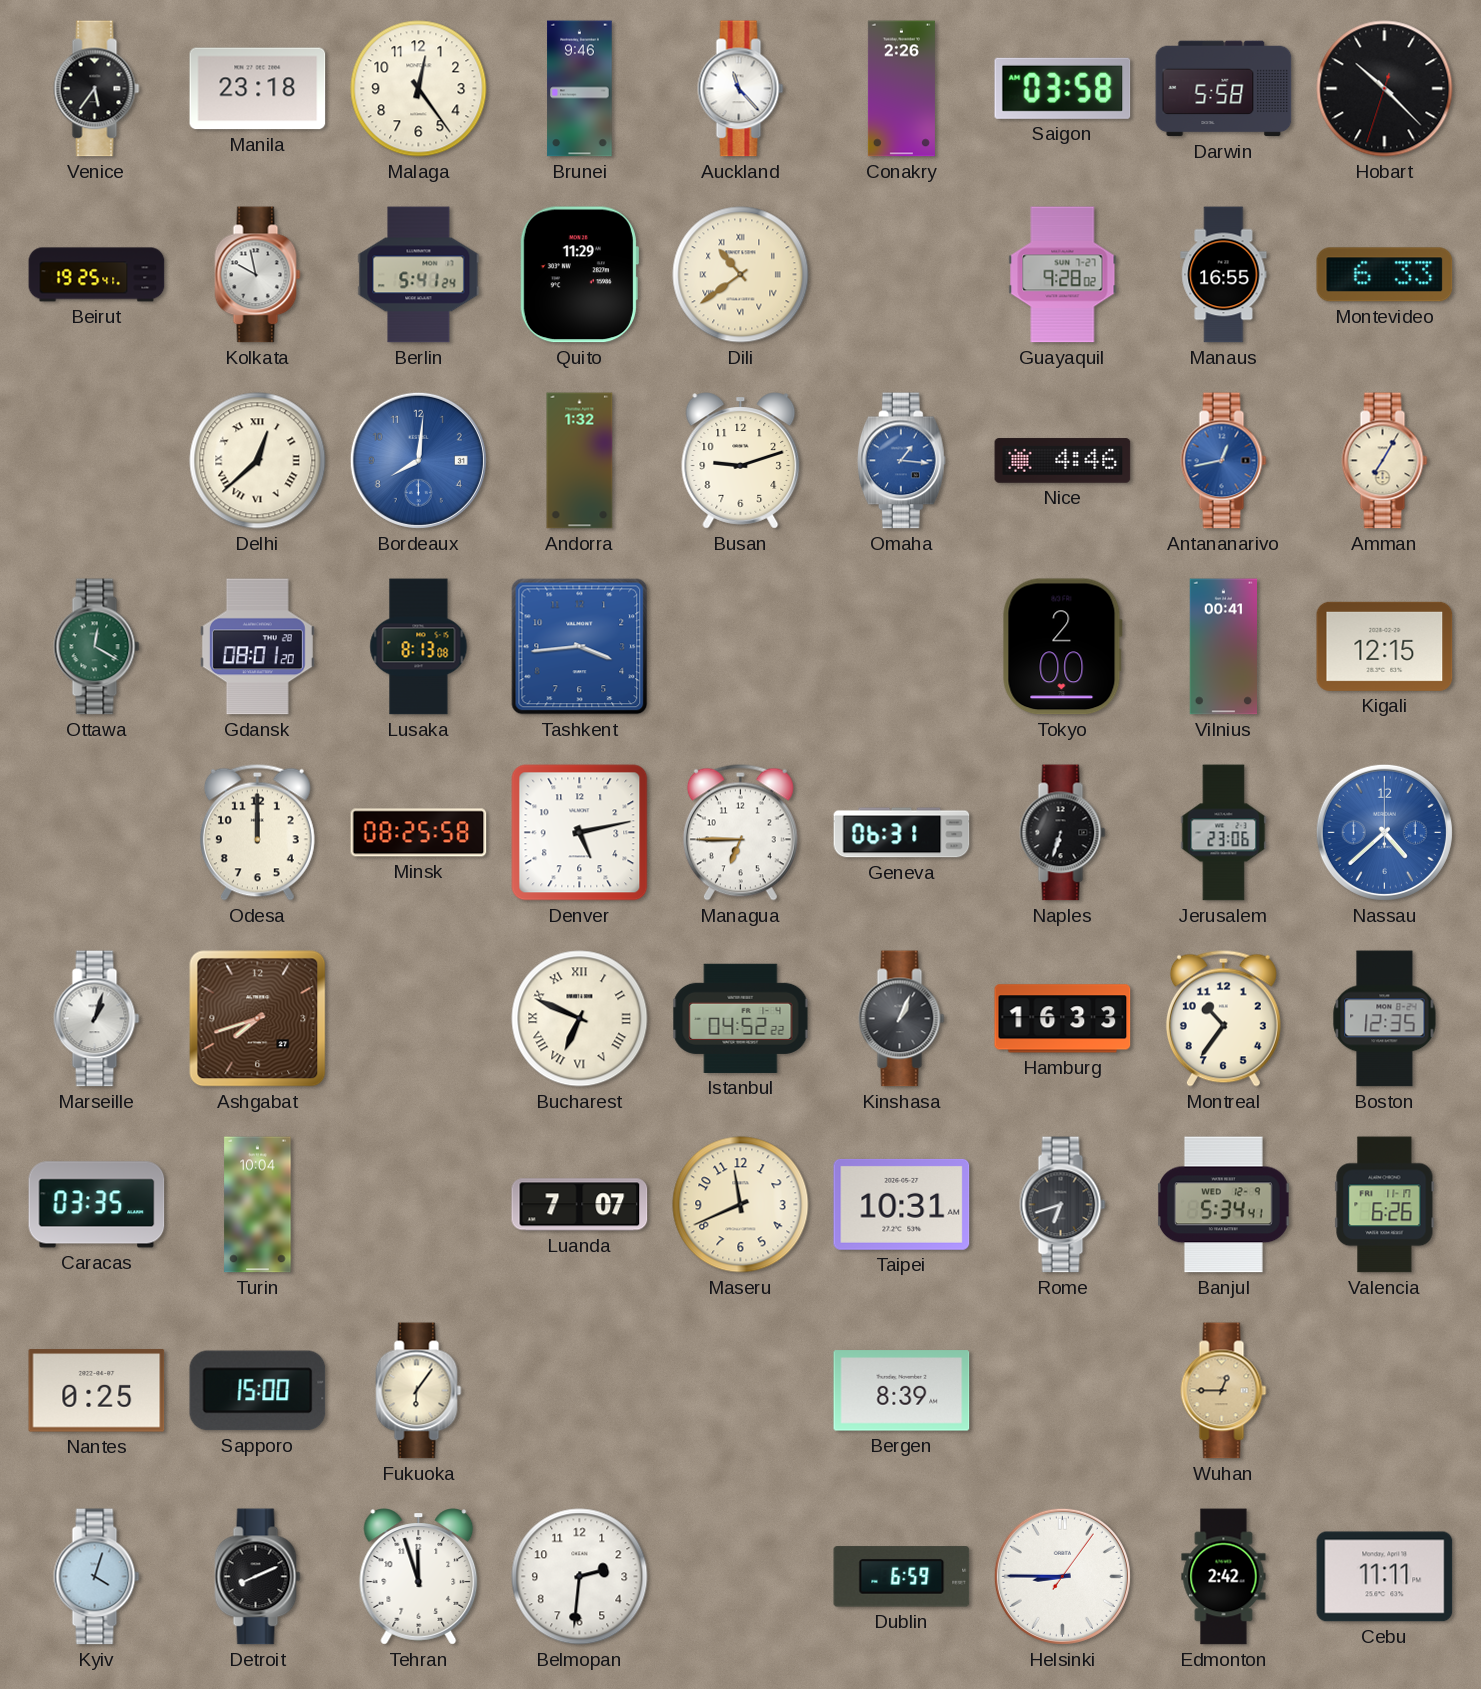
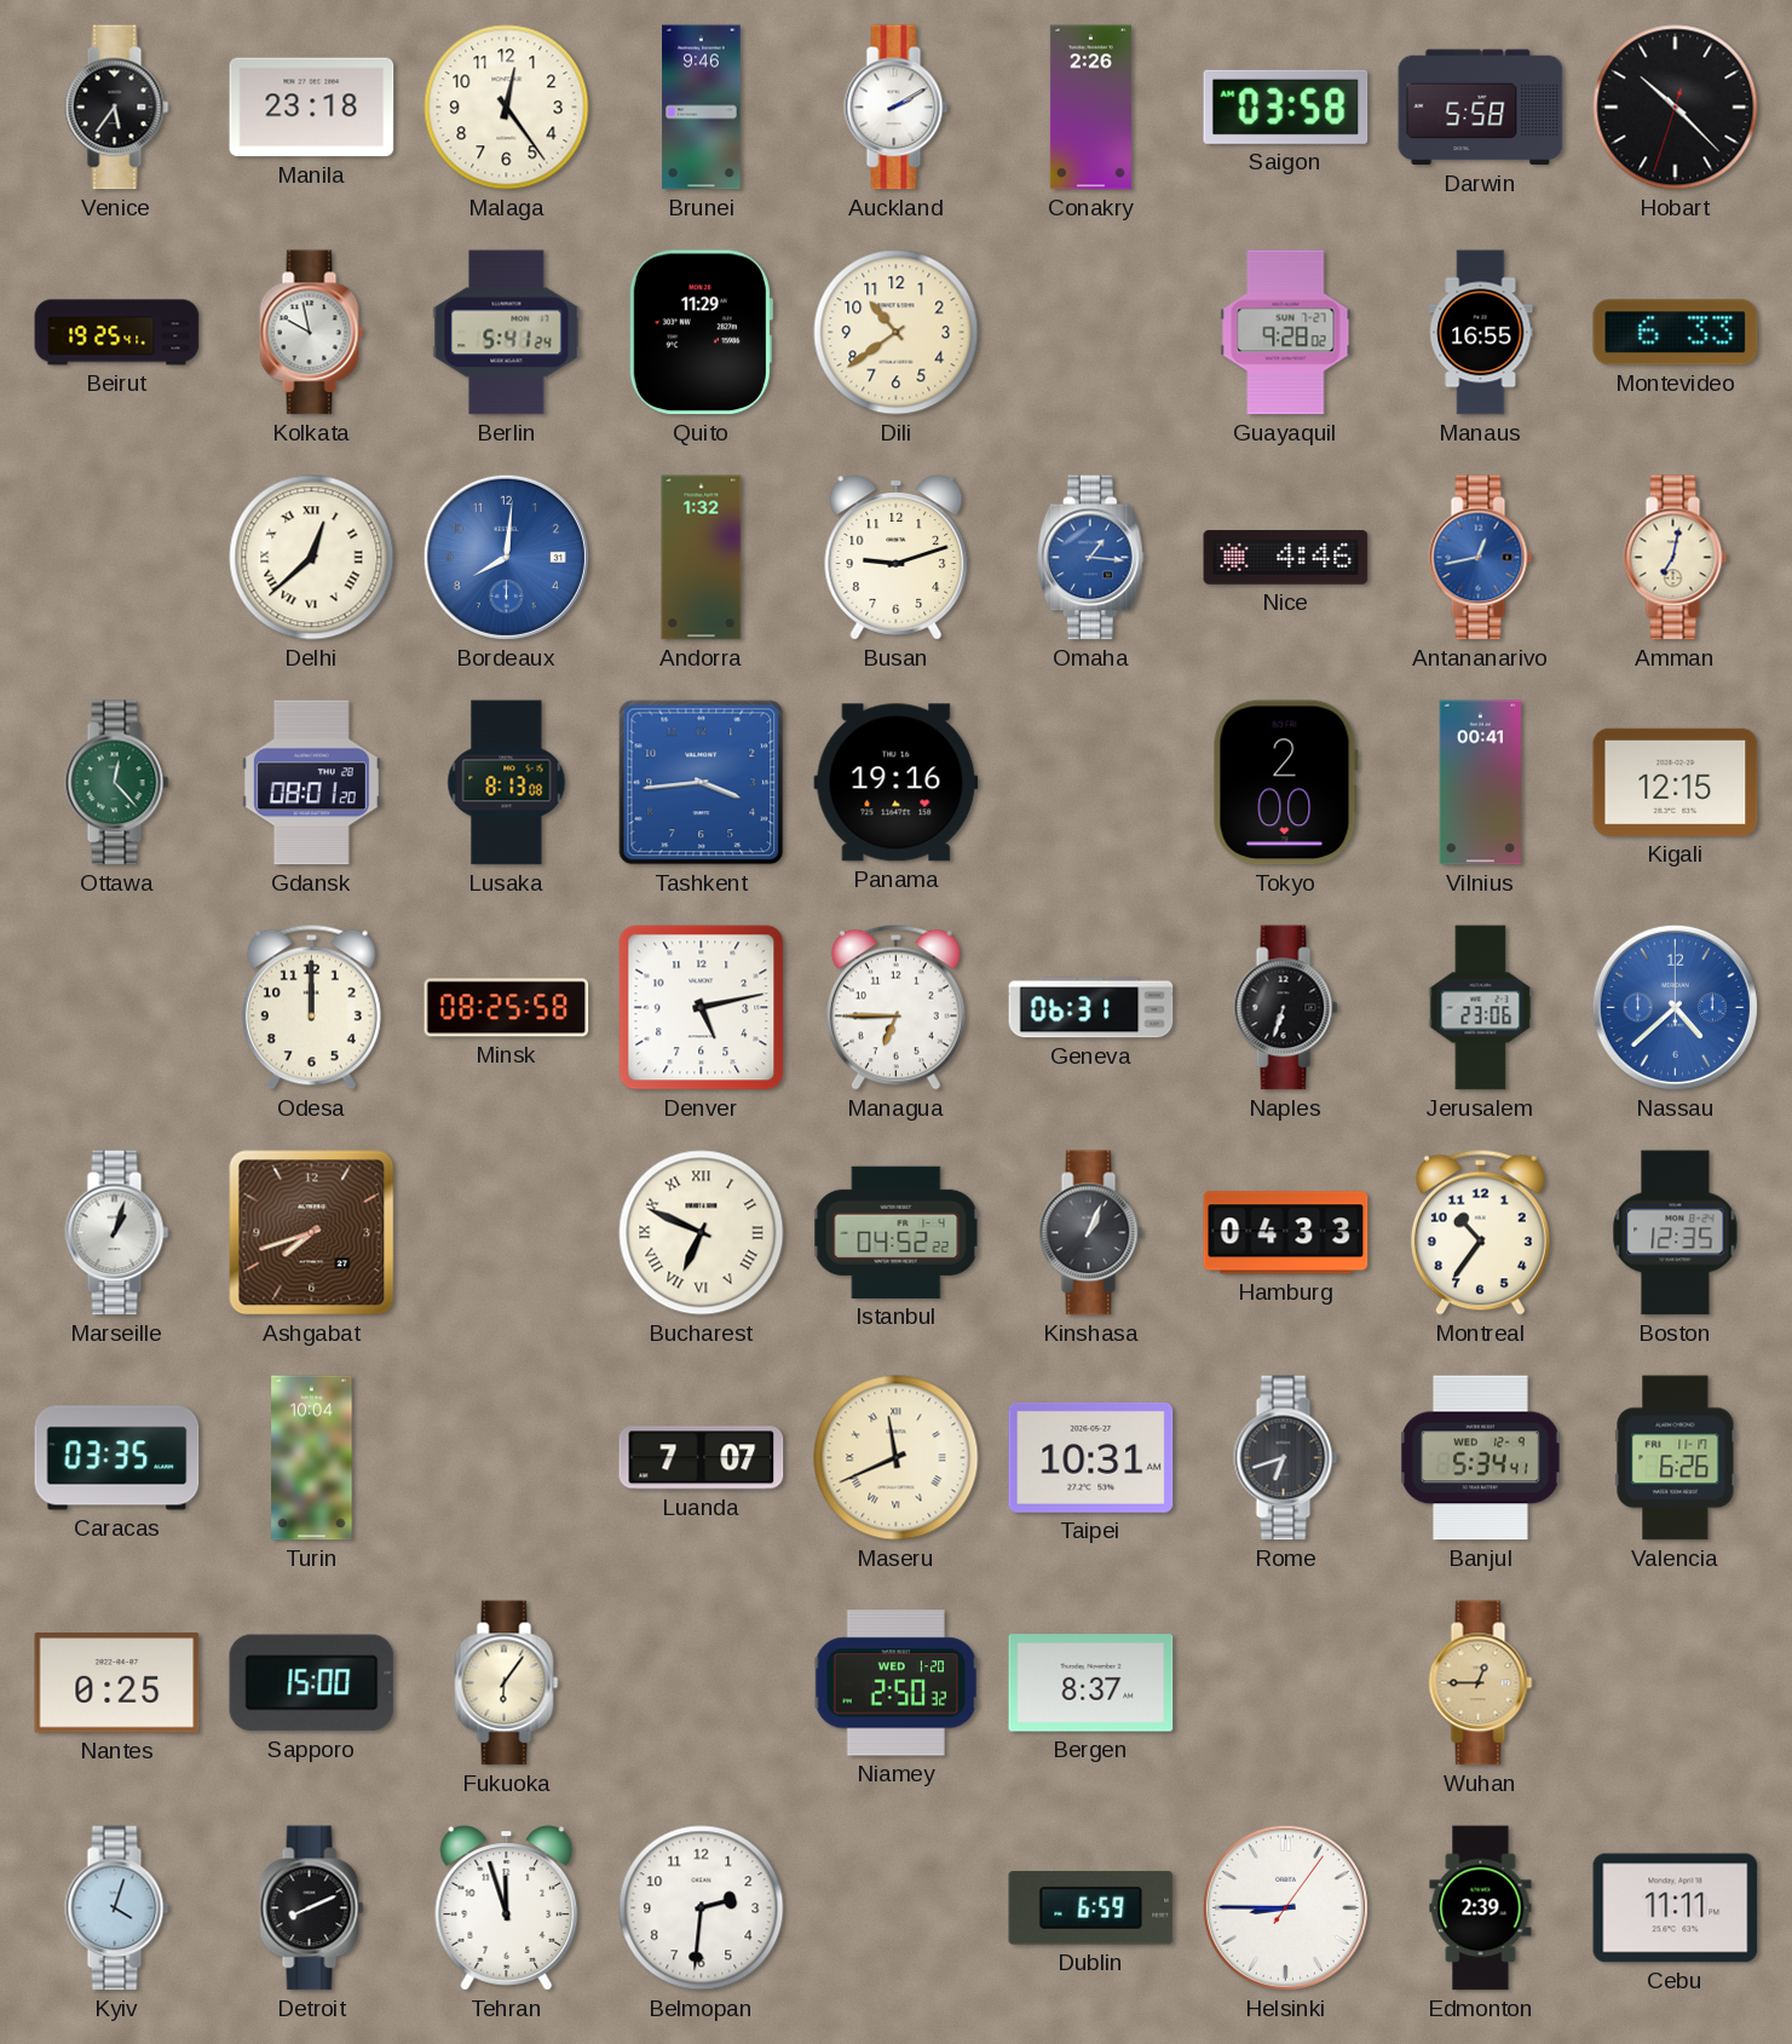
Auckland: 11:23 -> 2:10 (897, 108)
Dili numerals: Roman -> Arabic (897, 333)
Amman: 7:05 -> 7:02 (1676, 558)
Ottawa: 12:20 -> 12:23 (117, 783)
Panama: none -> 19:16 (897, 783)
Hamburg: 16:33 -> 04:33 (1286, 1233)
Maseru numerals: Arabic -> Roman (897, 1458)
Niamey: none -> 2:50 (897, 1683)
Bergen: 8:39 -> 8:37 (1091, 1683)
Edmonton: 2:42 -> 2:39 (1481, 1908)
